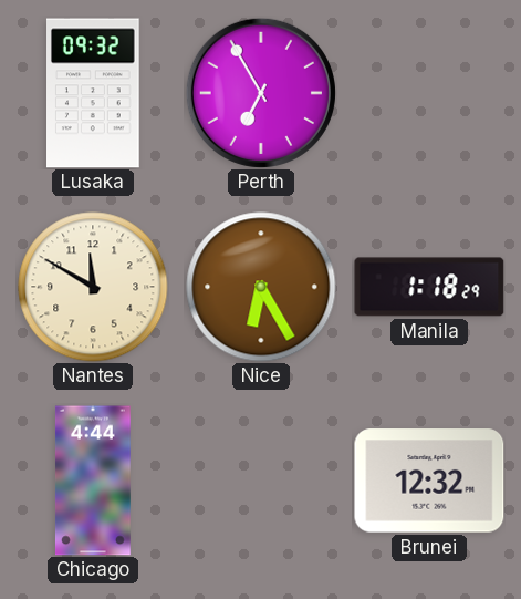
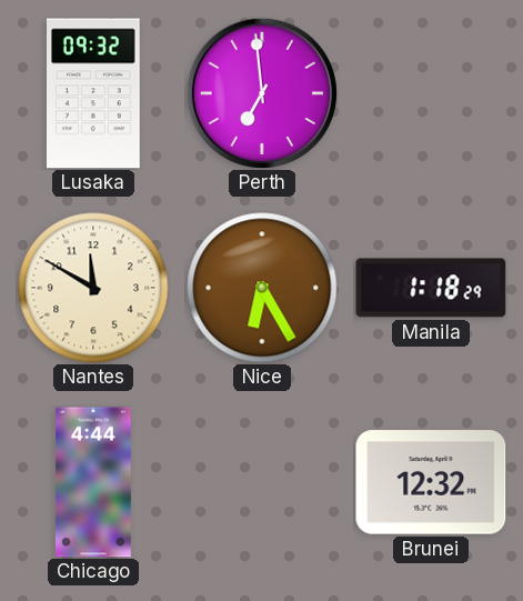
Perth: 6:55 -> 6:59 (262, 93)
